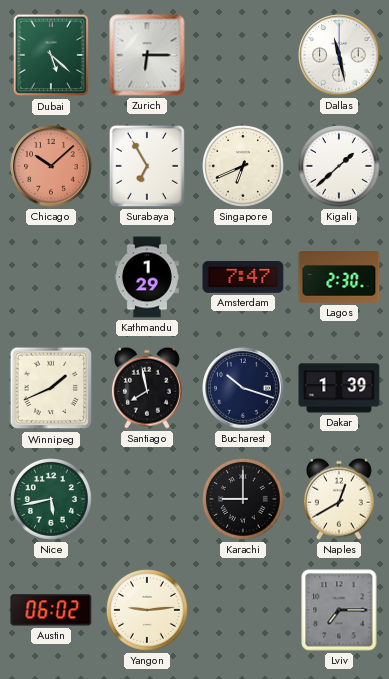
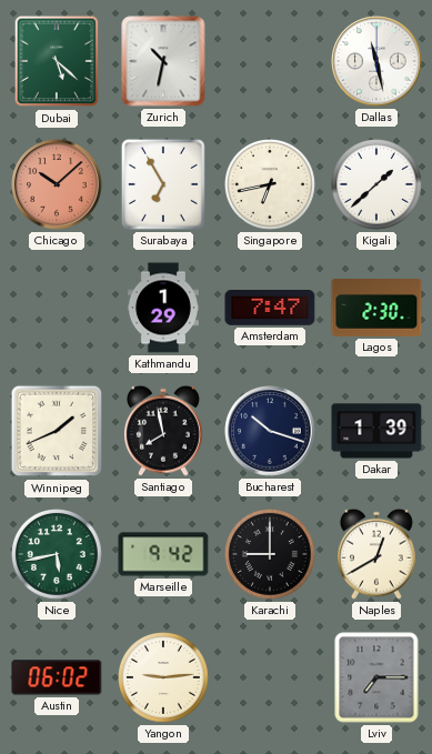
Zurich: 6:15 -> 10:32 (163, 61)
Singapore: 6:41 -> 6:43 (271, 185)
Marseille: none -> 9:42 (163, 554)
